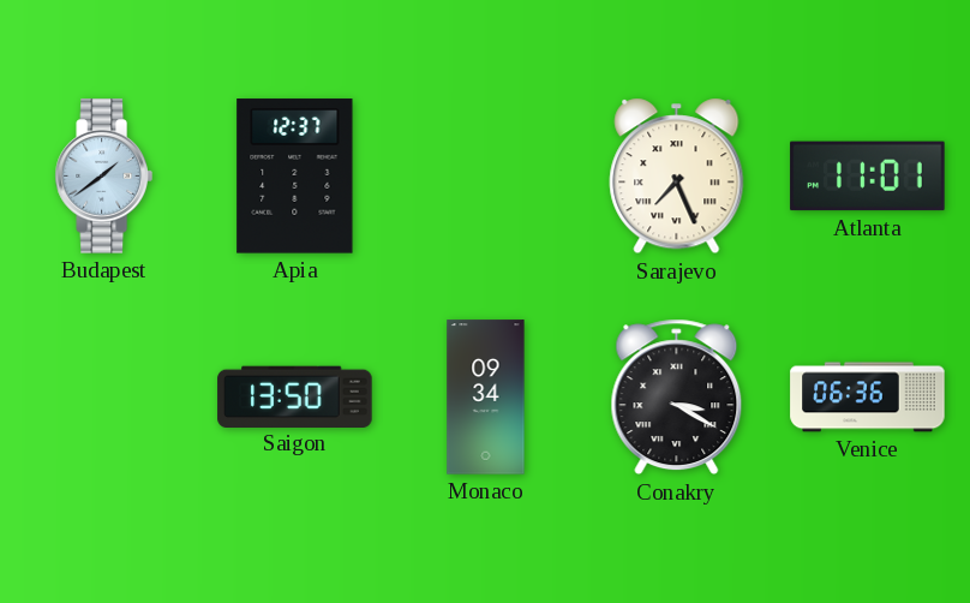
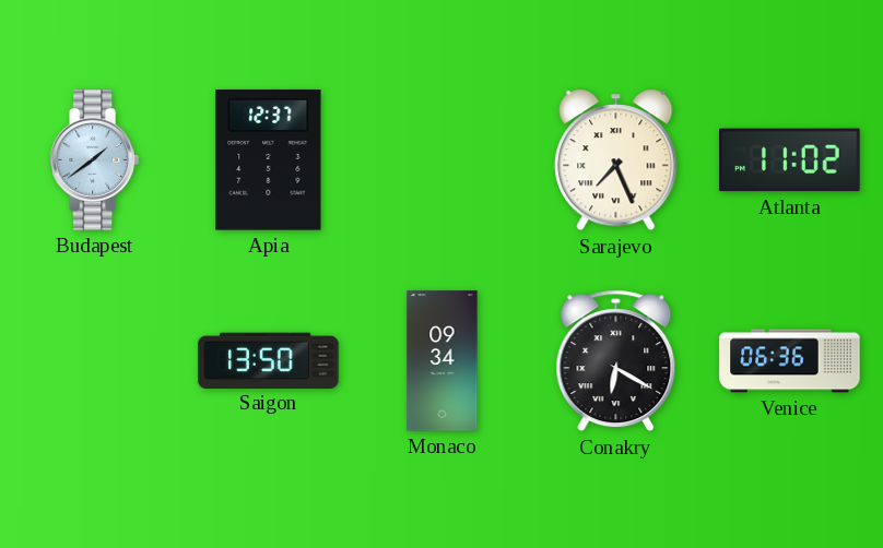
Atlanta: 11:01 -> 11:02 (790, 160)
Conakry: 3:20 -> 6:20 (616, 361)
